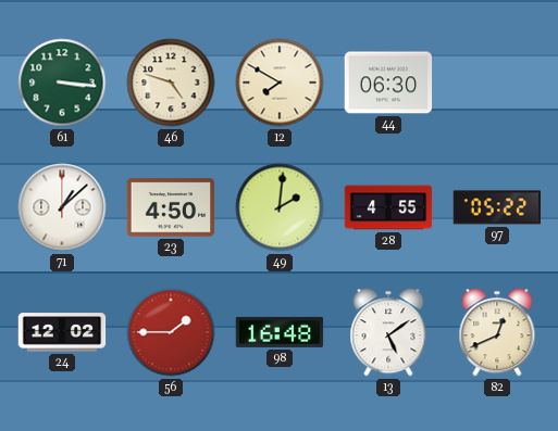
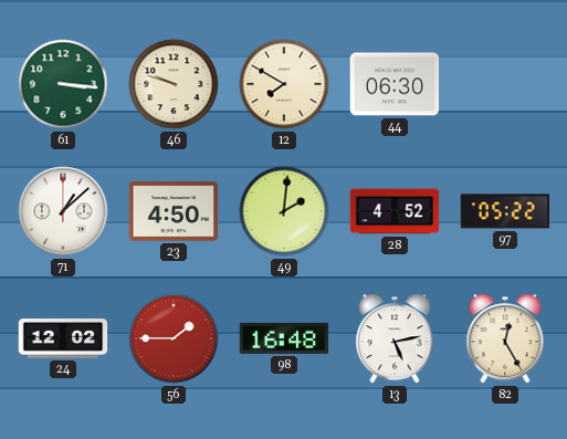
46: 4:48 -> 9:48 (174, 84)
28: 4:55 -> 4:52 (395, 211)
13: 5:09 -> 5:13 (395, 338)
82: 12:41 -> 12:25 (505, 338)
